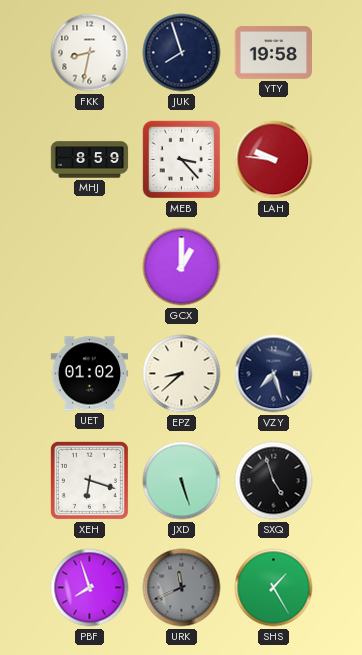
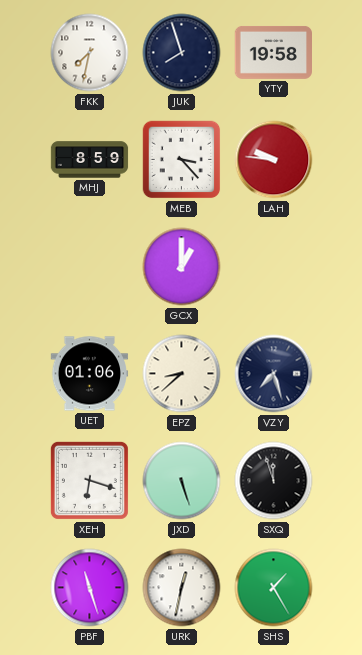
FKK: 8:32 -> 7:32 (90, 53)
UET: 01:02 -> 01:06 (90, 374)
SXQ: 4:57 -> 11:57 (274, 481)
PBF: 7:57 -> 11:27 (90, 588)
URK: 11:41 -> 12:32 (182, 588)
URK dial: grey -> white (182, 588)
